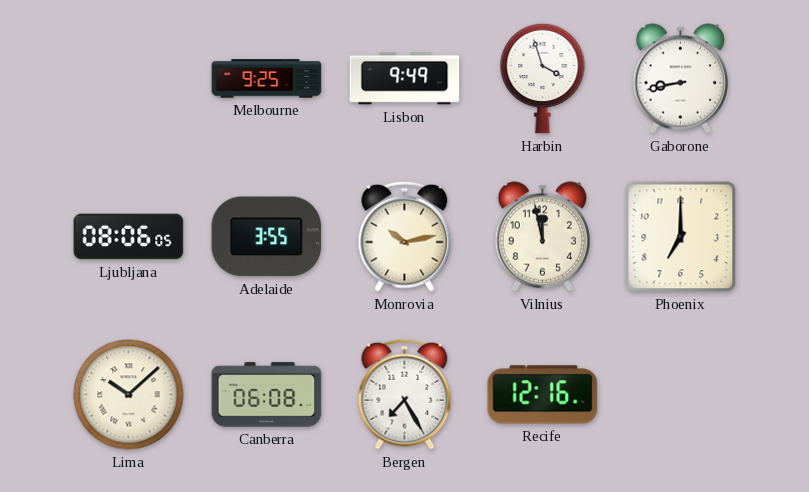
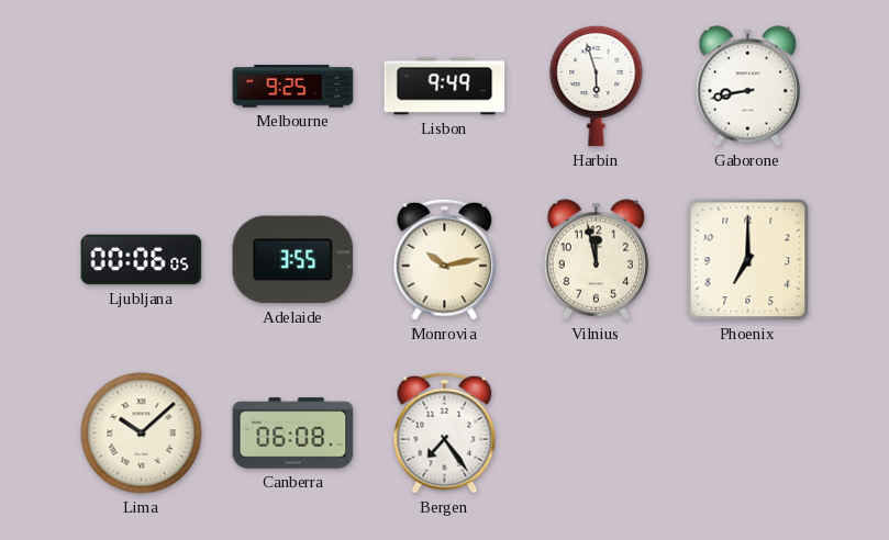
Harbin: 3:57 -> 5:57 (597, 86)
Ljubljana: 08:06 -> 00:06 (142, 260)
Bergen: 7:25 -> 7:24 (445, 432)
Recife: 12:16 -> none (543, 395)
